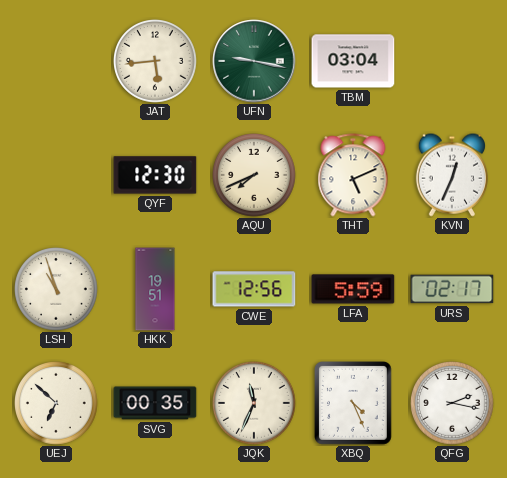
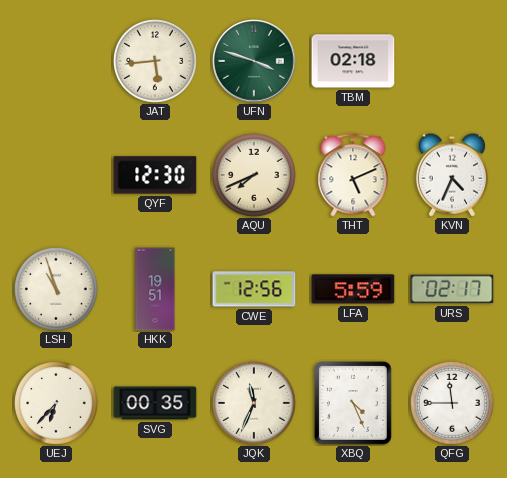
UFN: 9:17 -> 3:48 (254, 61)
TBM: 03:04 -> 02:18 (353, 61)
KVN: 12:34 -> 4:34 (451, 175)
UEJ: 6:52 -> 6:37 (57, 404)
QFG: 2:17 -> 11:45 (453, 404)
